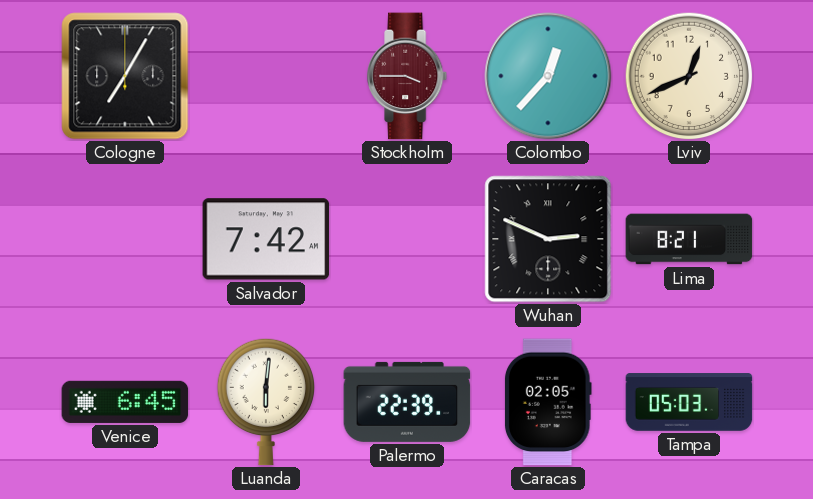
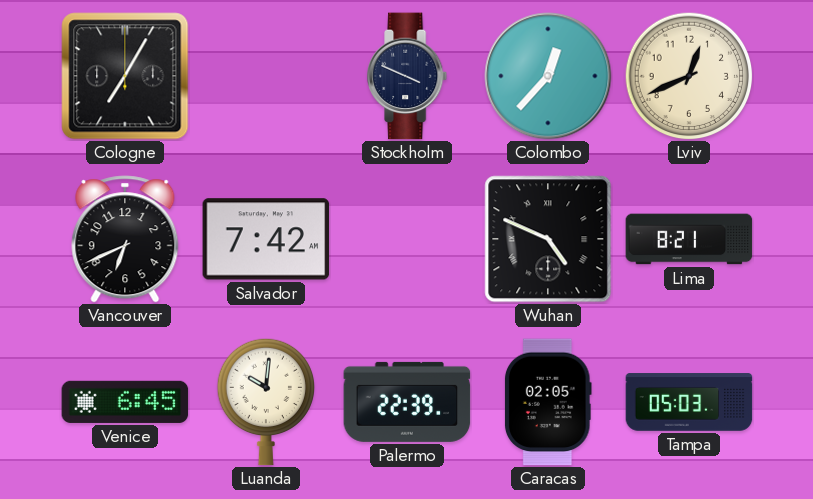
Stockholm: 3:45 -> 3:49 (408, 76)
Stockholm dial: burgundy -> navy (408, 76)
Vancouver: none -> 6:41 (125, 239)
Wuhan: 2:49 -> 4:49 (548, 239)
Luanda: 6:01 -> 10:01 (265, 402)
